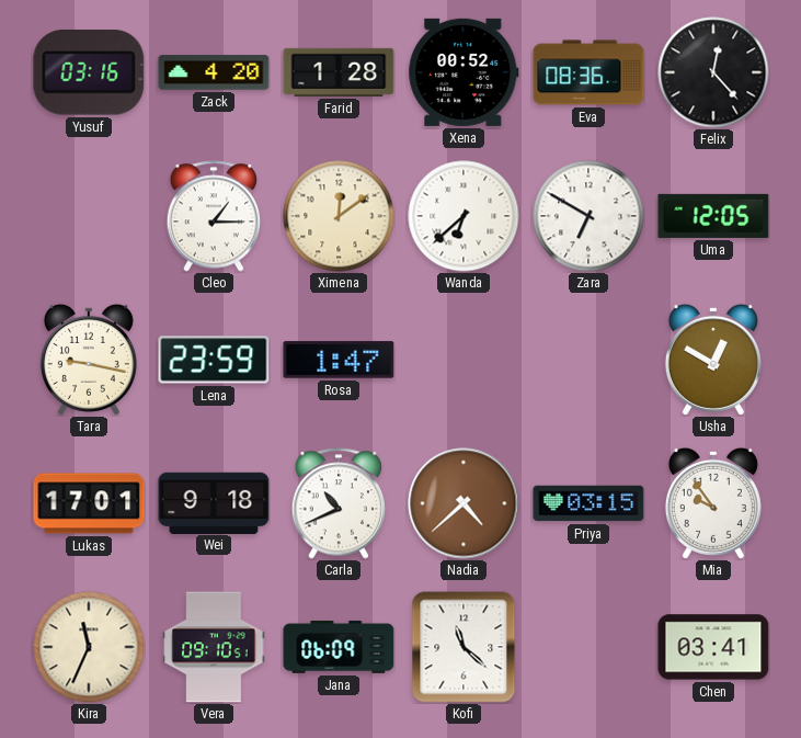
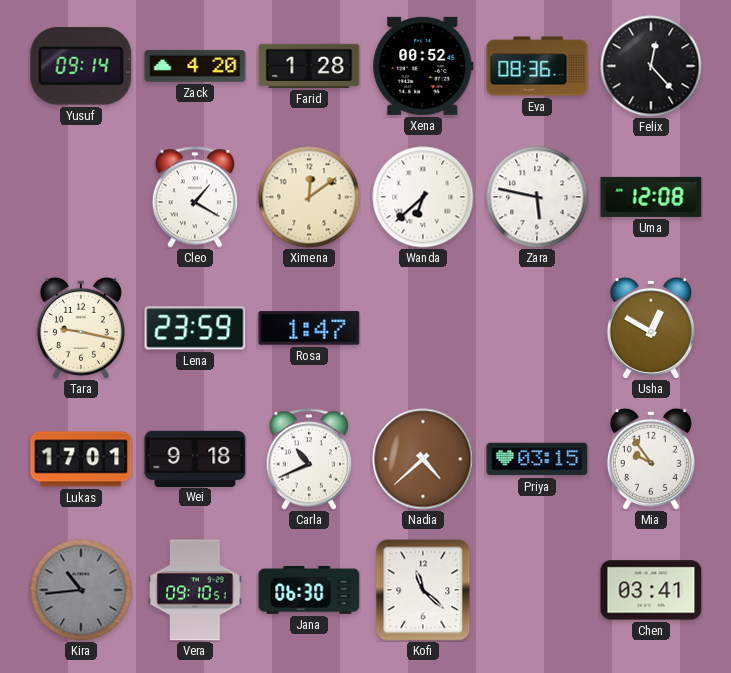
Yusuf: 03:16 -> 09:14 (81, 67)
Cleo: 1:15 -> 1:20 (194, 197)
Zara: 6:50 -> 5:47 (537, 197)
Uma: 12:05 -> 12:08 (651, 197)
Kira: 11:34 -> 10:44 (81, 590)
Kira dial: cream -> grey (81, 590)
Jana: 06:09 -> 06:30 (309, 590)
